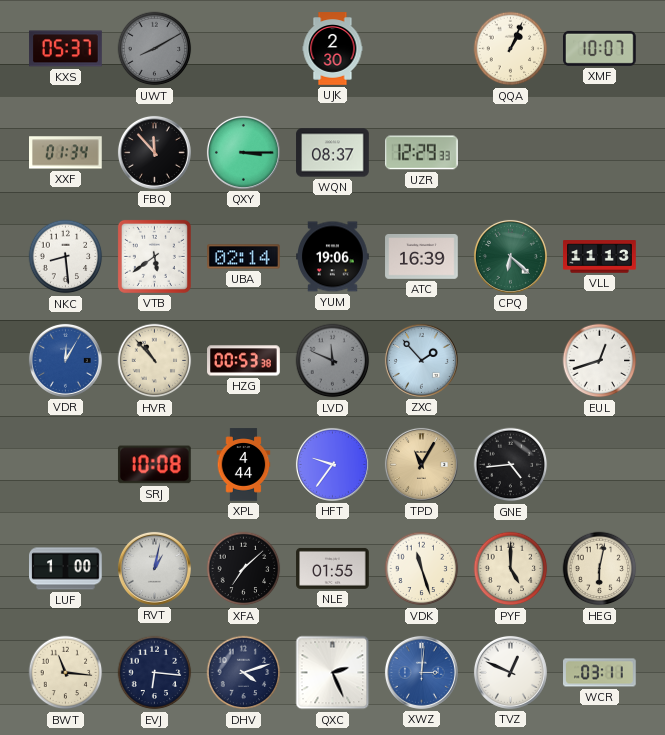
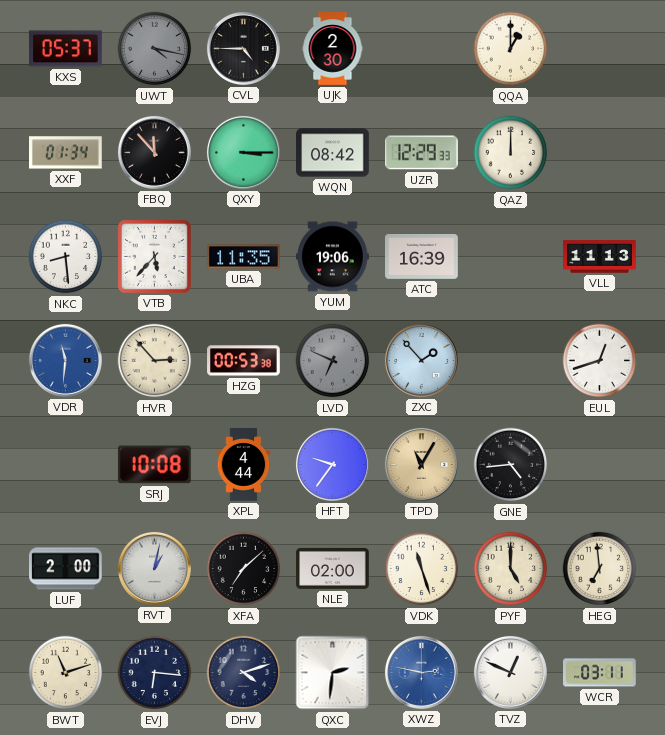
UWT: 8:10 -> 4:17 (155, 49)
CVL: none -> 4:45 (243, 48)
QQA: 1:04 -> 1:00 (511, 49)
XMF: 10:07 -> none (600, 48)
WQN: 08:37 -> 08:42 (333, 153)
QAZ: none -> 12:00 (511, 153)
VTB: 5:39 -> 5:37 (154, 256)
UBA: 02:14 -> 11:35 (244, 257)
CPQ: 6:22 -> none (510, 256)
VDR: 12:05 -> 11:31 (65, 360)
HVR: 10:53 -> 2:53 (155, 361)
LVD: 11:49 -> 6:49 (333, 361)
LUF: 1:00 -> 2:00 (66, 569)
NLE: 01:55 -> 02:00 (333, 568)
HEG: 6:02 -> 6:59 (600, 569)
BWT: 11:16 -> 11:12 (66, 673)
QXC: 2:26 -> 2:31 (333, 673)
XWZ: 3:01 -> 2:47 (421, 672)
